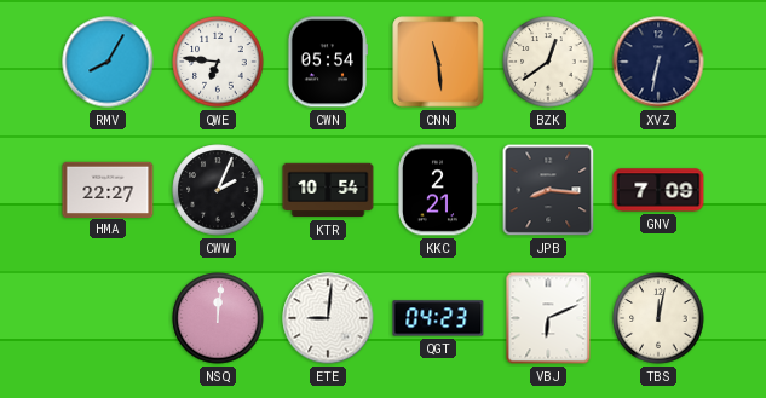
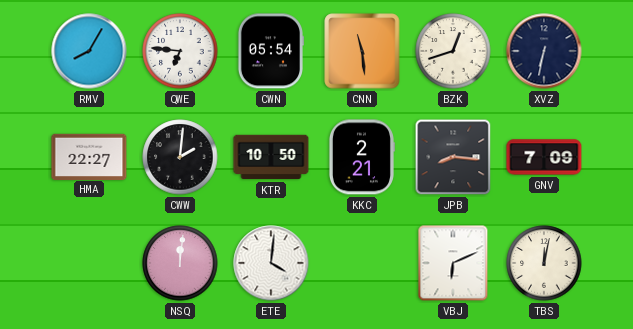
BZK: 12:39 -> 12:42 (453, 51)
CWW: 2:04 -> 2:01 (180, 157)
KTR: 10:54 -> 10:50 (271, 157)
ETE: 9:01 -> 4:01 (271, 263)
QGT: 04:23 -> none (438, 318)
